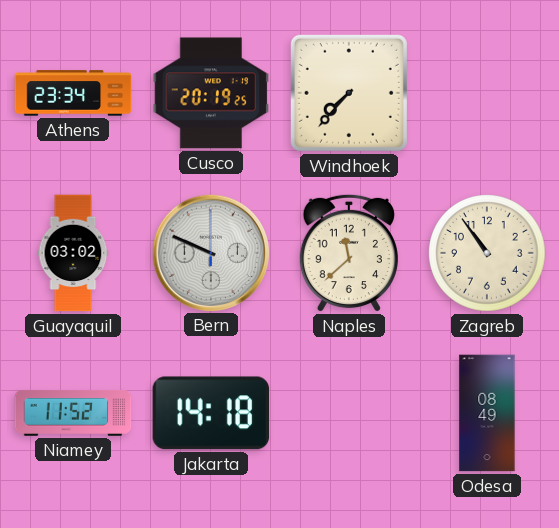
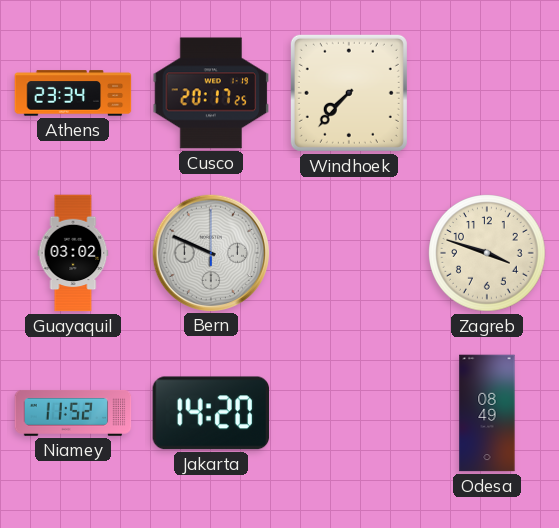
Cusco: 20:19 -> 20:17 (211, 93)
Naples: 11:38 -> none (349, 253)
Zagreb: 10:54 -> 3:48 (487, 253)
Jakarta: 14:18 -> 14:20 (211, 413)
